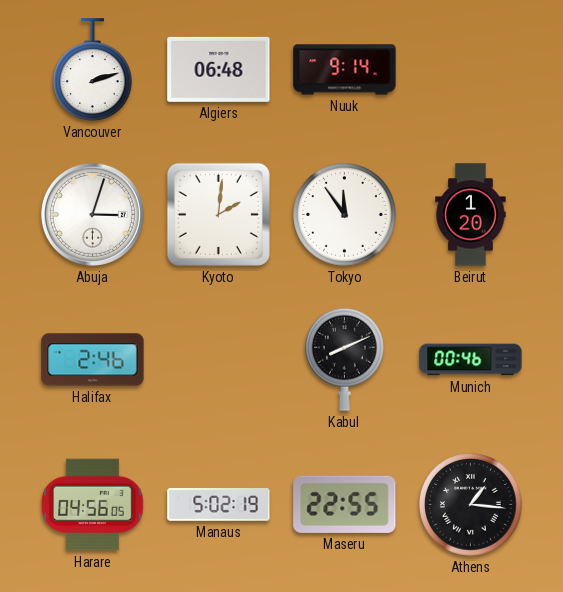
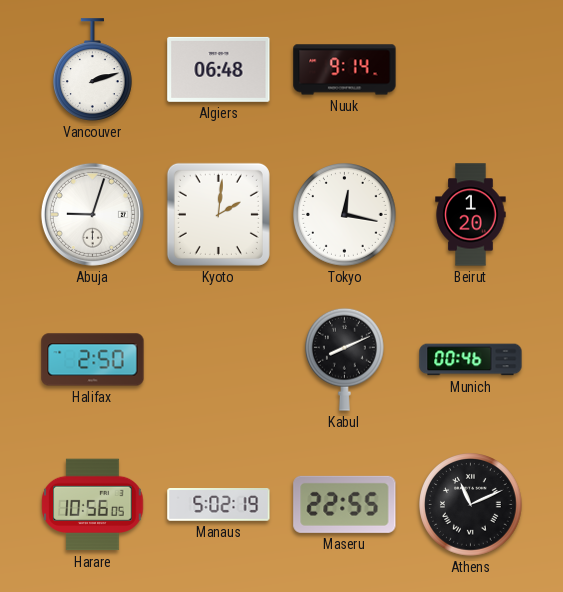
Abuja: 3:03 -> 9:03 (92, 214)
Tokyo: 11:54 -> 12:17 (345, 215)
Halifax: 2:46 -> 2:50 (93, 360)
Harare: 04:56 -> 10:56 (93, 505)
Athens: 1:16 -> 11:11 (471, 505)
